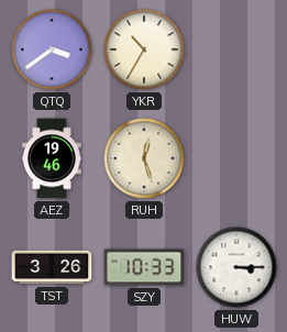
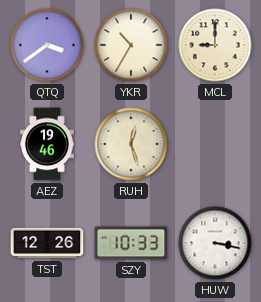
MCL: none -> 9:00 (215, 45)
TST: 3:26 -> 12:26 (47, 243)
HUW: 3:15 -> 3:17 (215, 243)
